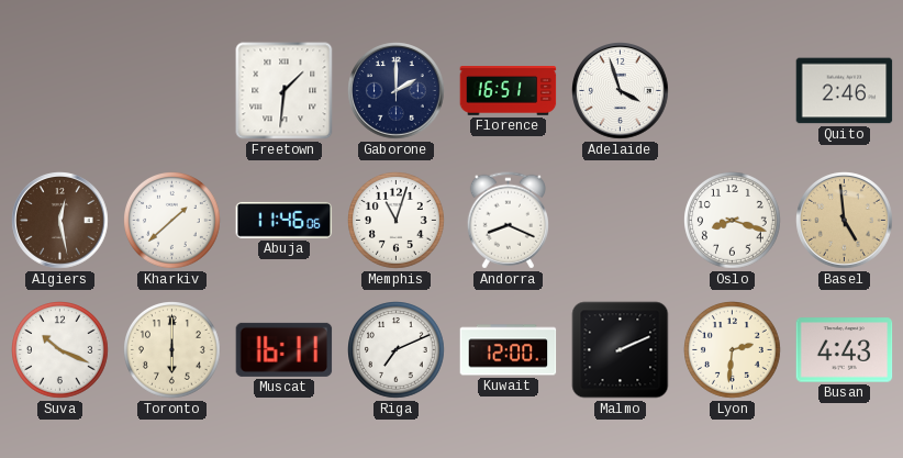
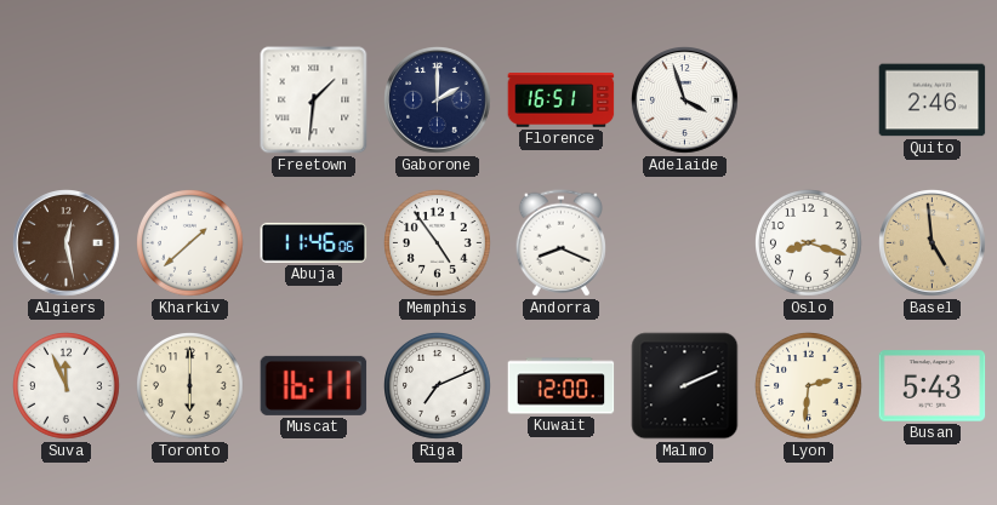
Memphis: 11:03 -> 4:54 (438, 243)
Suva: 10:19 -> 11:56 (67, 386)
Busan: 4:43 -> 5:43 (933, 386)
